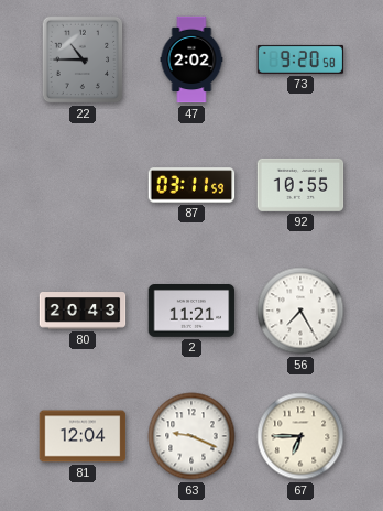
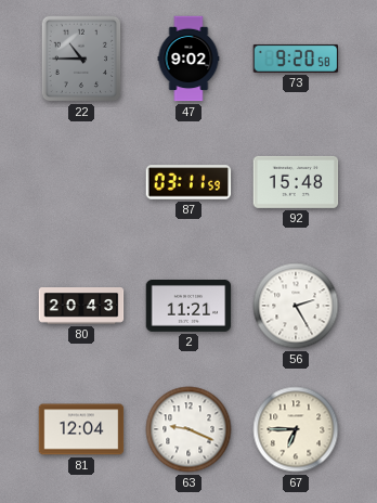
47: 2:02 -> 9:02 (188, 59)
92: 10:55 -> 15:48 (296, 182)
56: 7:25 -> 2:25 (296, 306)
